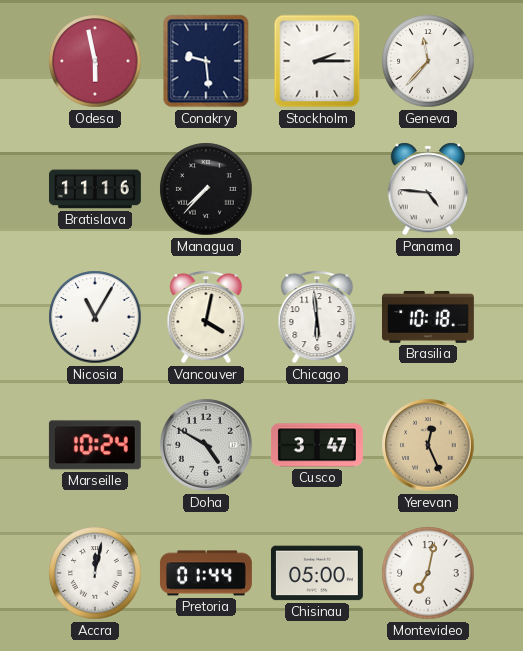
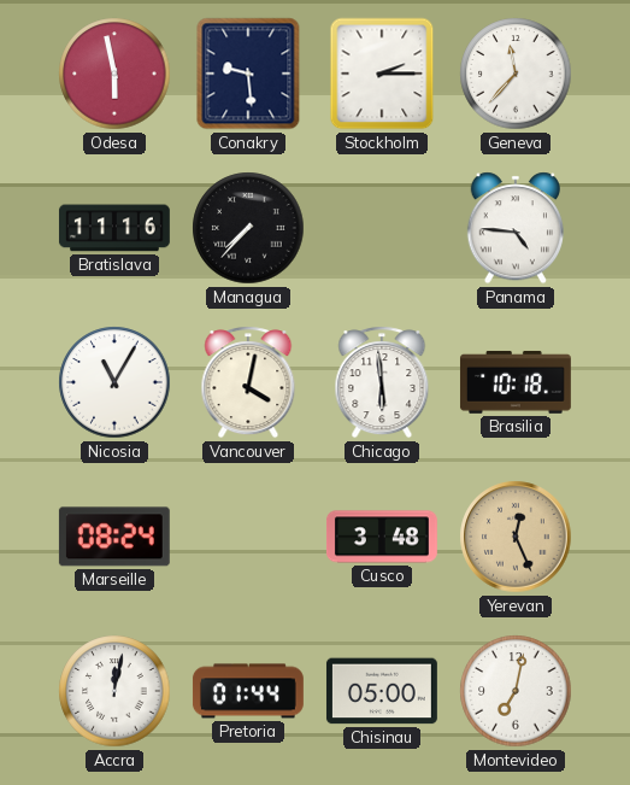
Marseille: 10:24 -> 08:24 (114, 537)
Doha: 4:50 -> none (206, 445)
Cusco: 3:47 -> 3:48 (382, 537)
